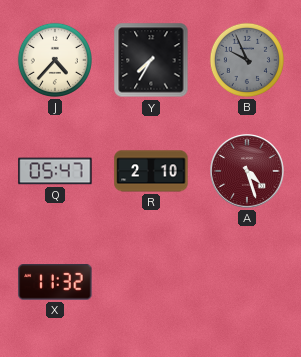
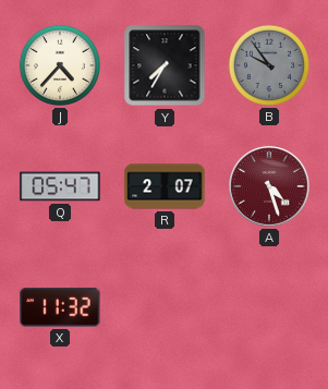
B: 9:56 -> 9:54 (269, 65)
R: 2:10 -> 2:07 (165, 186)
